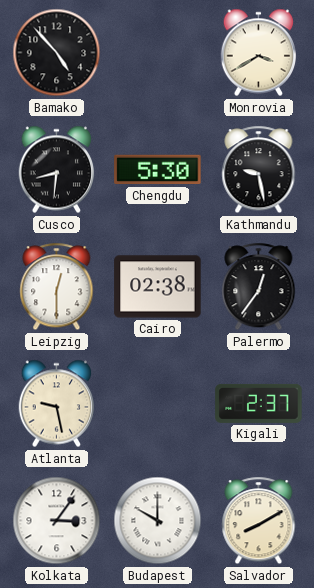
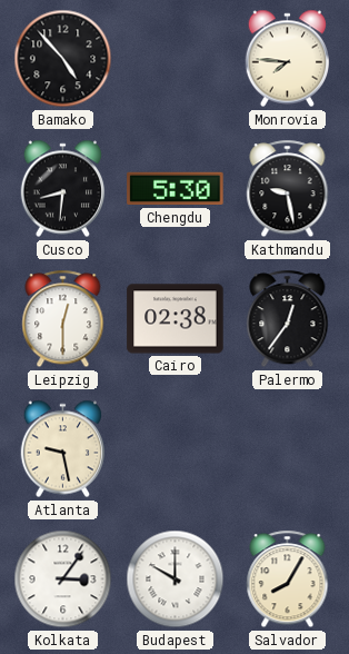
Monrovia: 3:40 -> 7:46 (288, 59)
Kigali: 2:37 -> none (259, 403)
Salvador: 8:10 -> 8:05 (288, 579)
